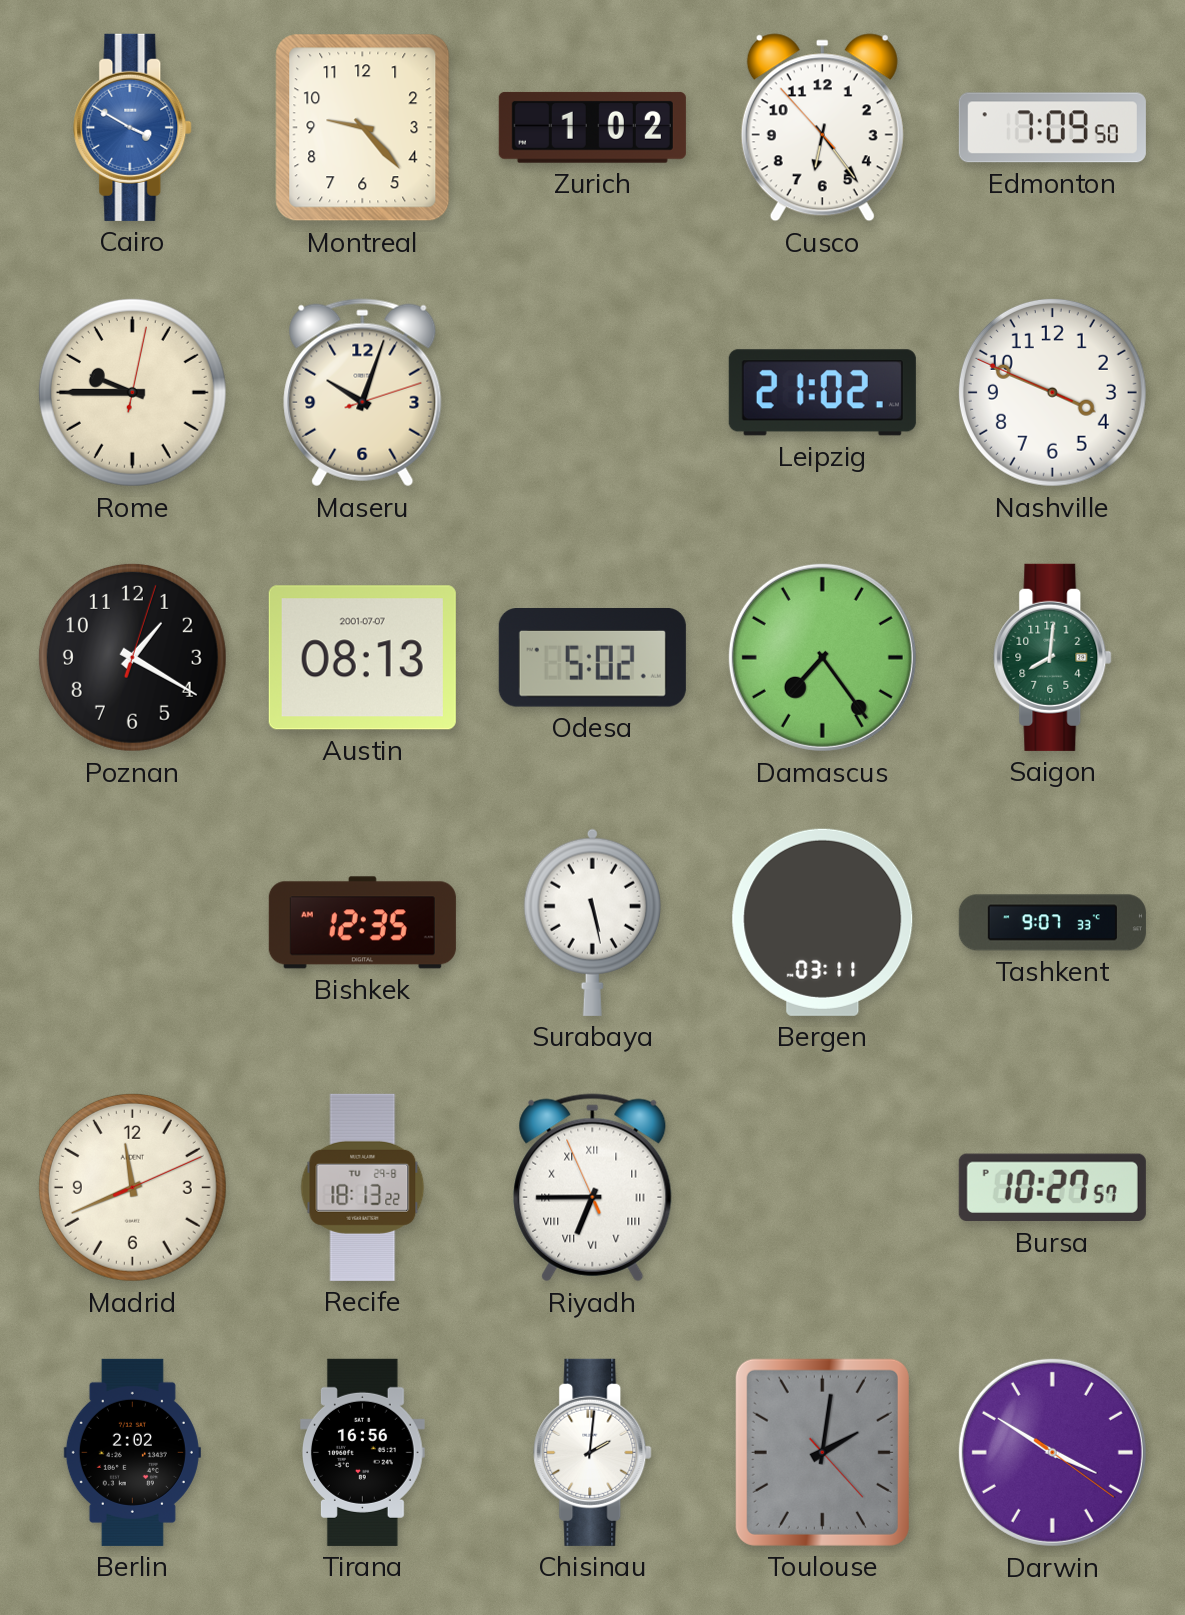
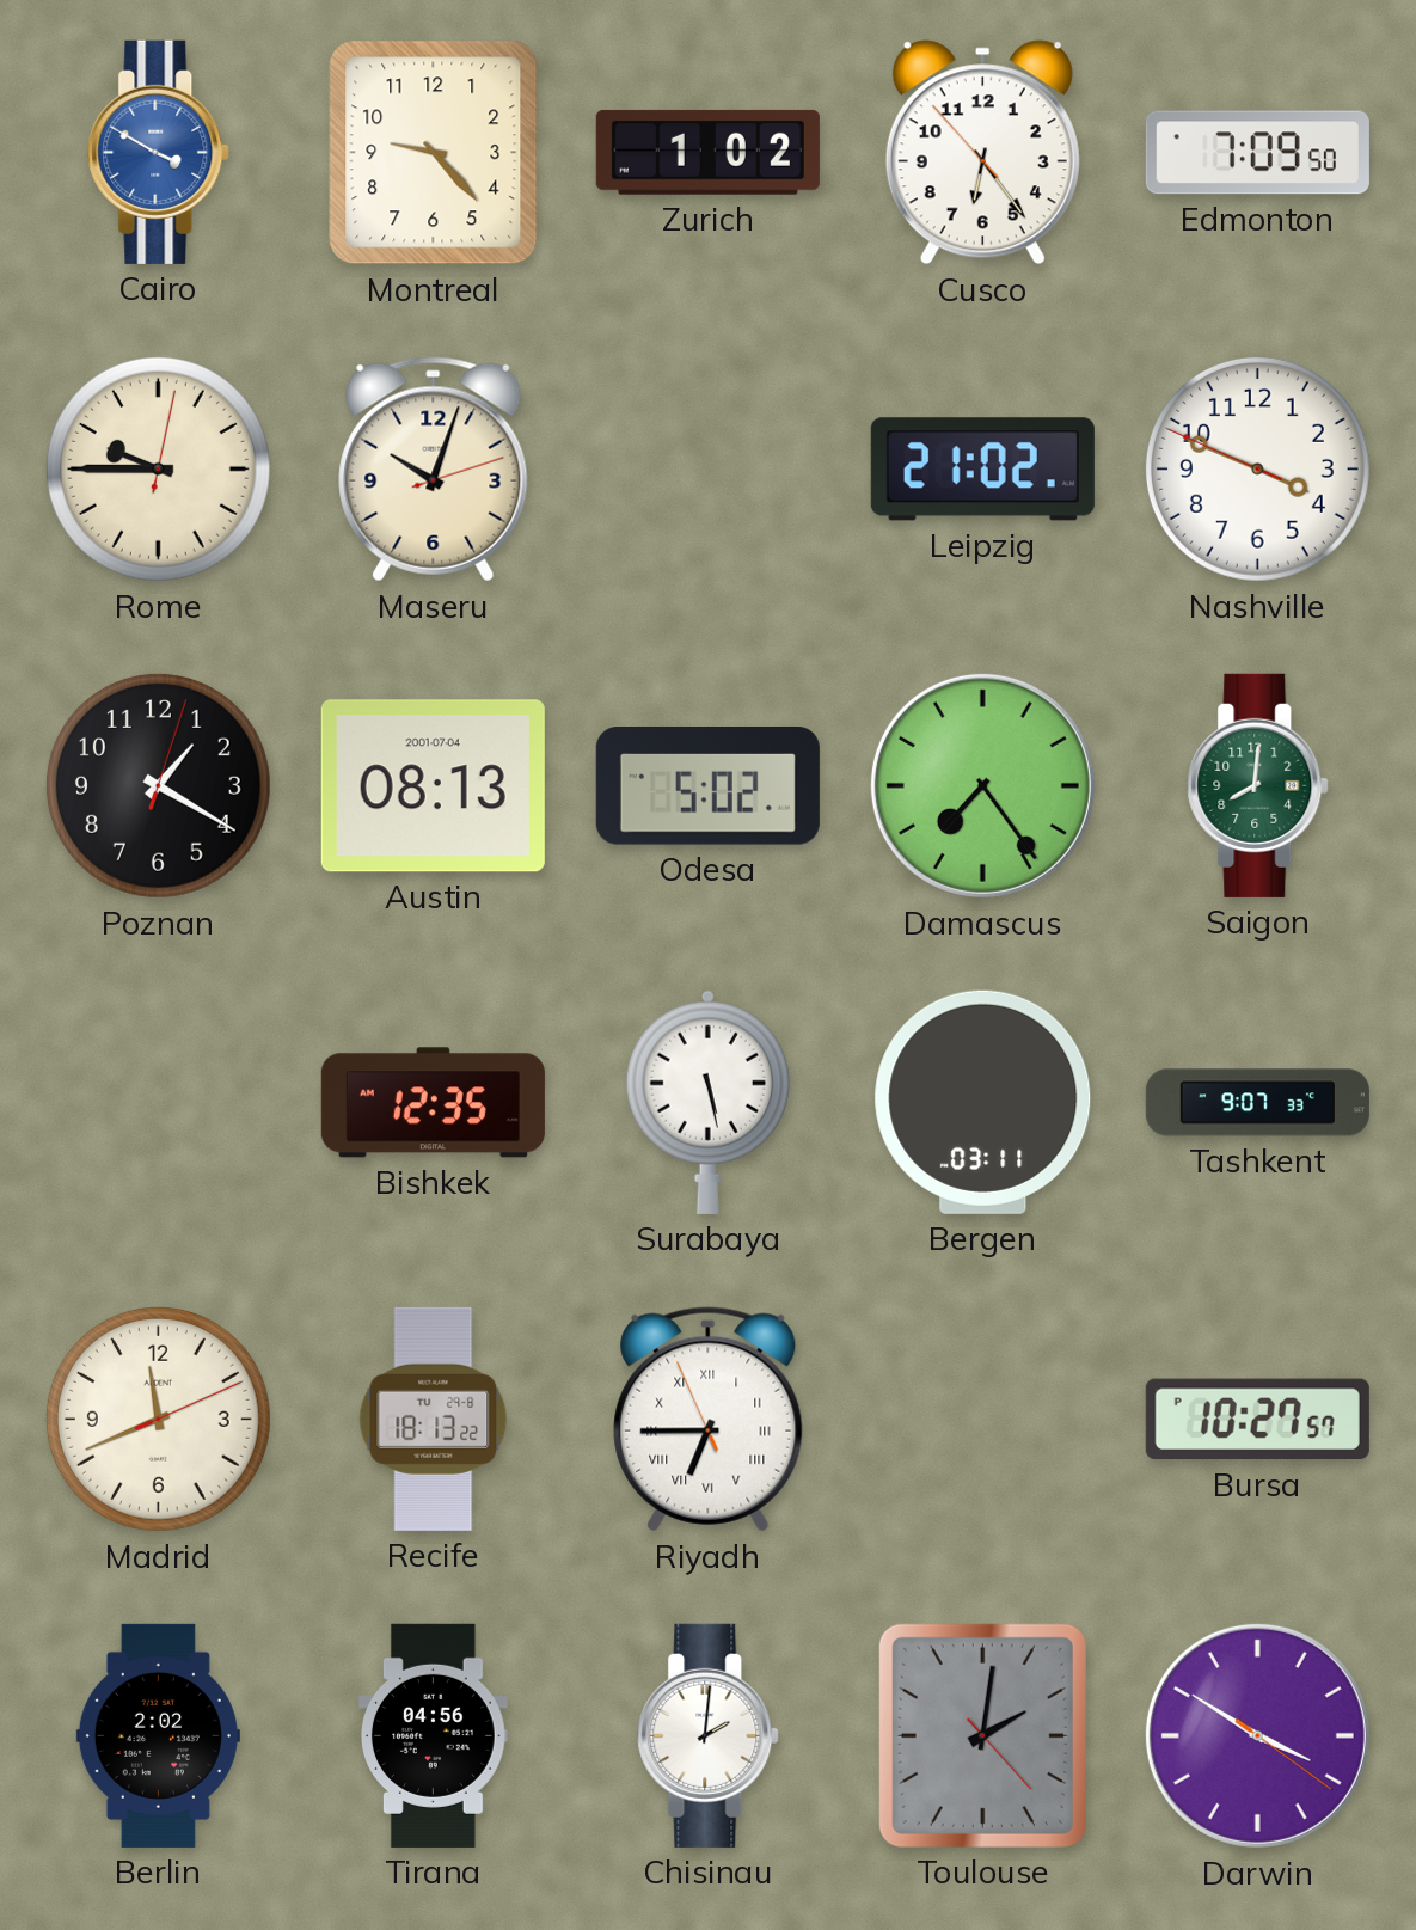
Austin date: 2001-07-07 -> 2001-07-04 (433, 786)
Tirana: 16:56 -> 04:56 (433, 1735)
